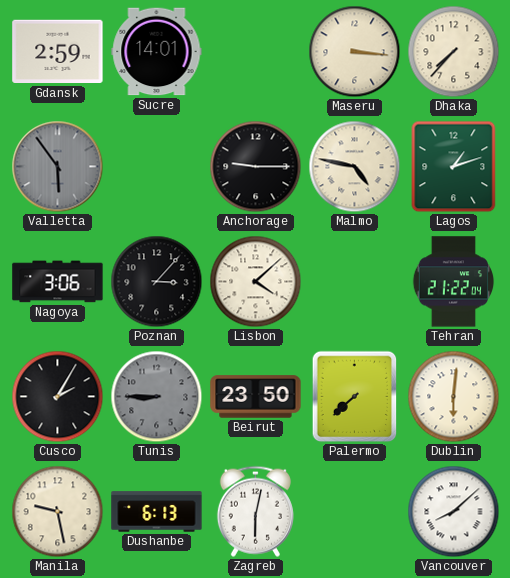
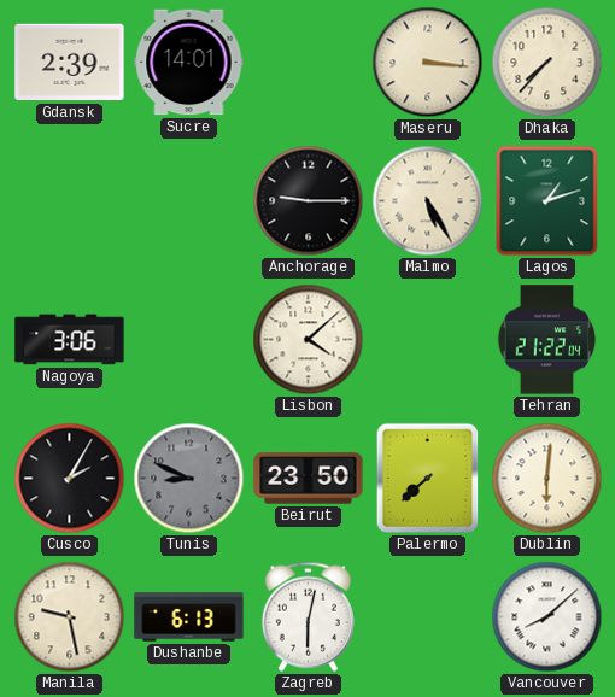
Gdansk: 2:59 -> 2:39 (70, 63)
Valletta: 5:54 -> none (58, 167)
Malmo: 4:47 -> 5:25 (428, 201)
Poznan: 3:07 -> none (157, 282)
Tunis: 8:45 -> 8:49 (189, 479)
